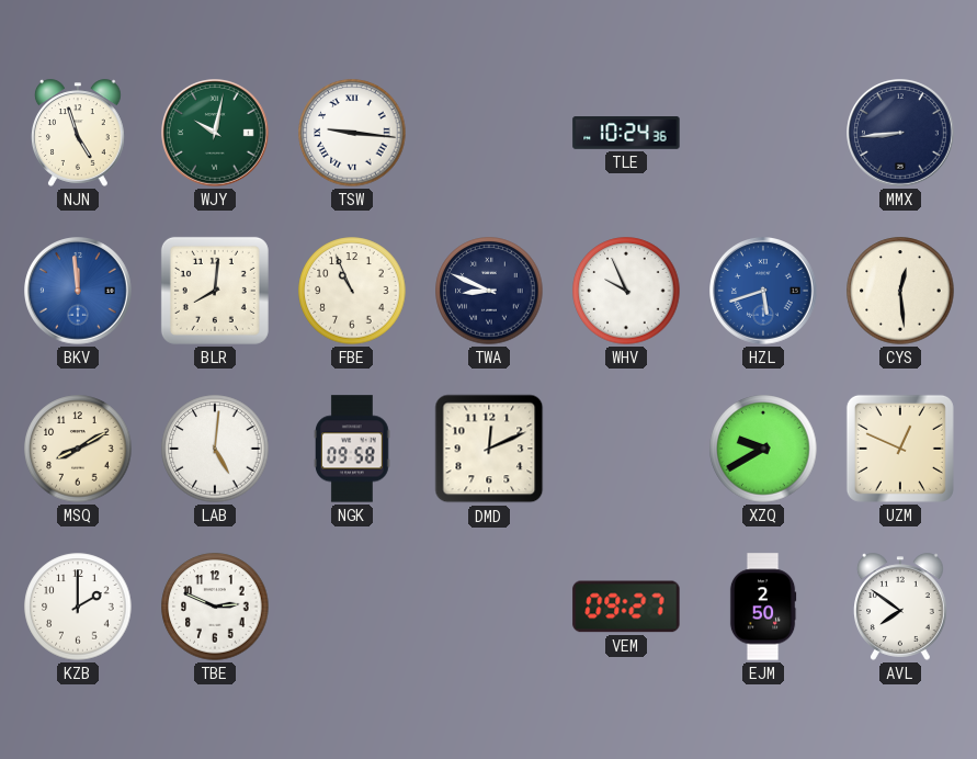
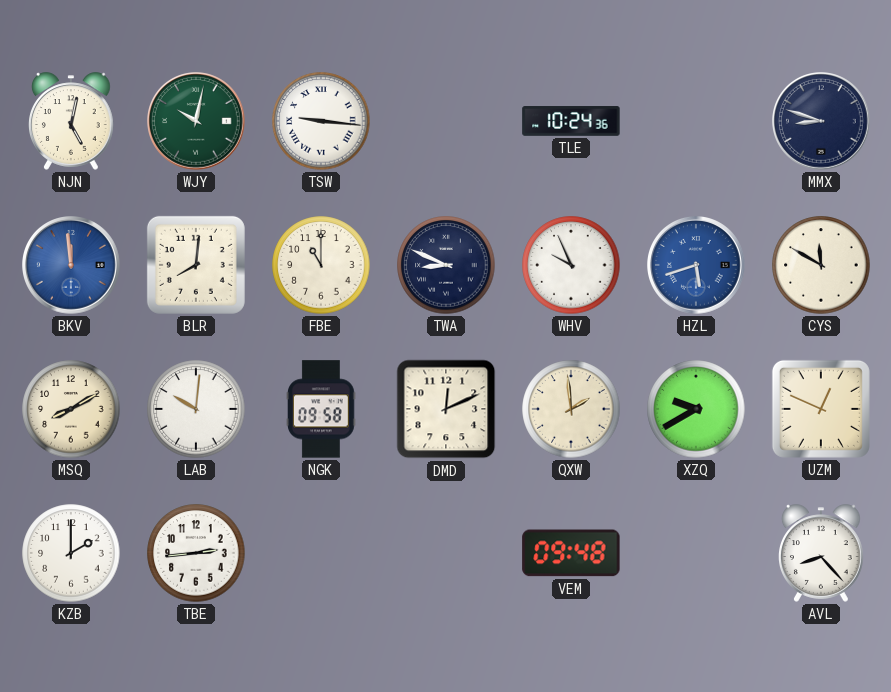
NJN: 4:57 -> 5:02 (72, 121)
MMX: 8:44 -> 8:48 (822, 122)
FBE: 10:56 -> 11:00 (321, 265)
CYS: 12:29 -> 11:50 (821, 265)
LAB: 5:01 -> 10:01 (196, 409)
QXW: none -> 1:59 (571, 409)
TBE: 2:49 -> 2:44 (196, 553)
VEM: 09:27 -> 09:48 (571, 553)
EJM: 2:50 -> none (763, 607)
AVL: 7:51 -> 8:23 (822, 553)
